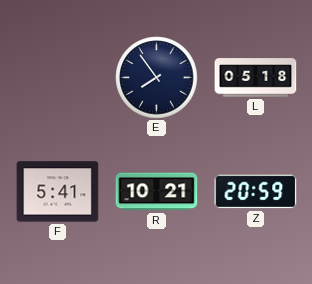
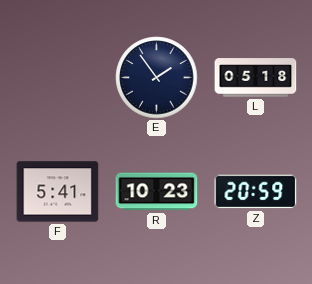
E: 7:54 -> 1:54 (157, 78)
R: 10:21 -> 10:23 (157, 192)
